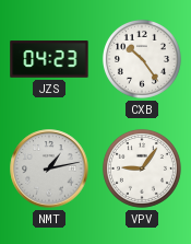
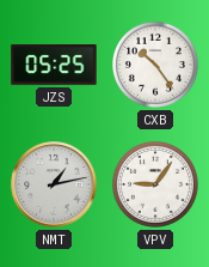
JZS: 04:23 -> 05:25 (54, 65)
